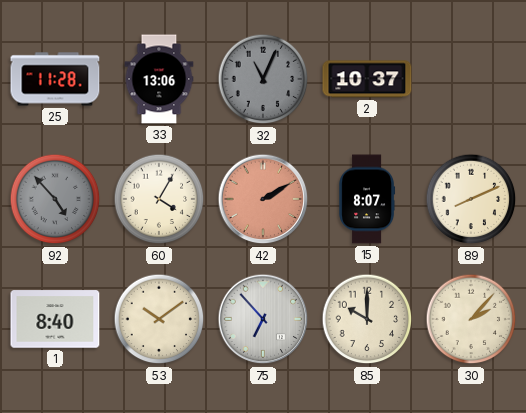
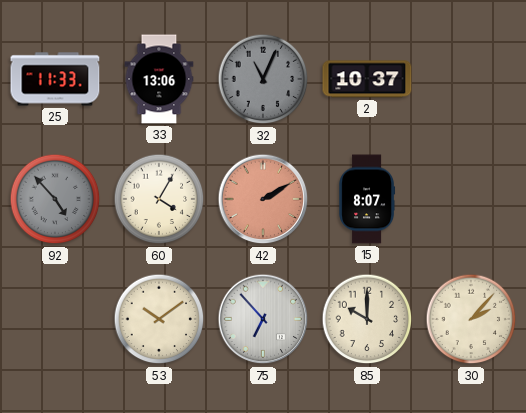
25: 11:28 -> 11:33 (55, 79)
89: 8:11 -> none (471, 199)
1: 8:40 -> none (55, 319)
